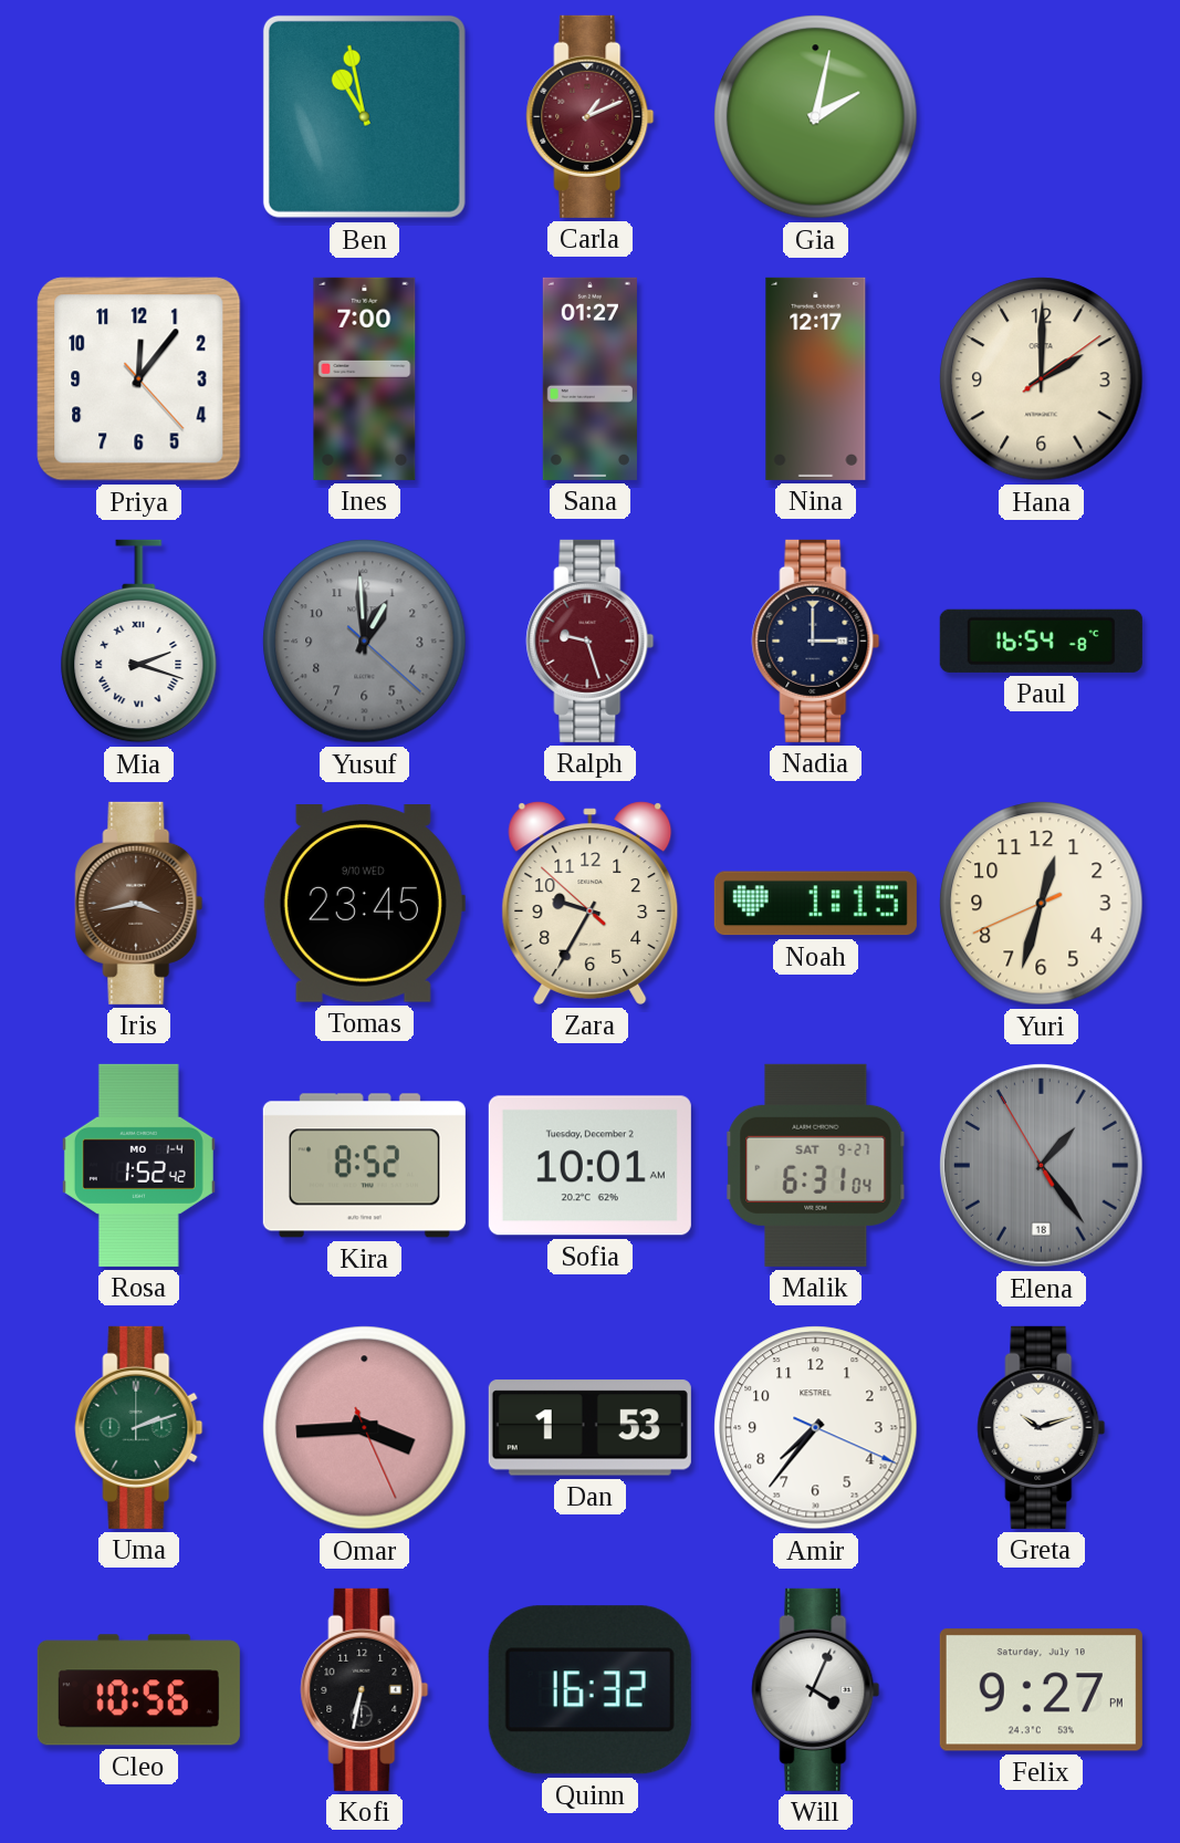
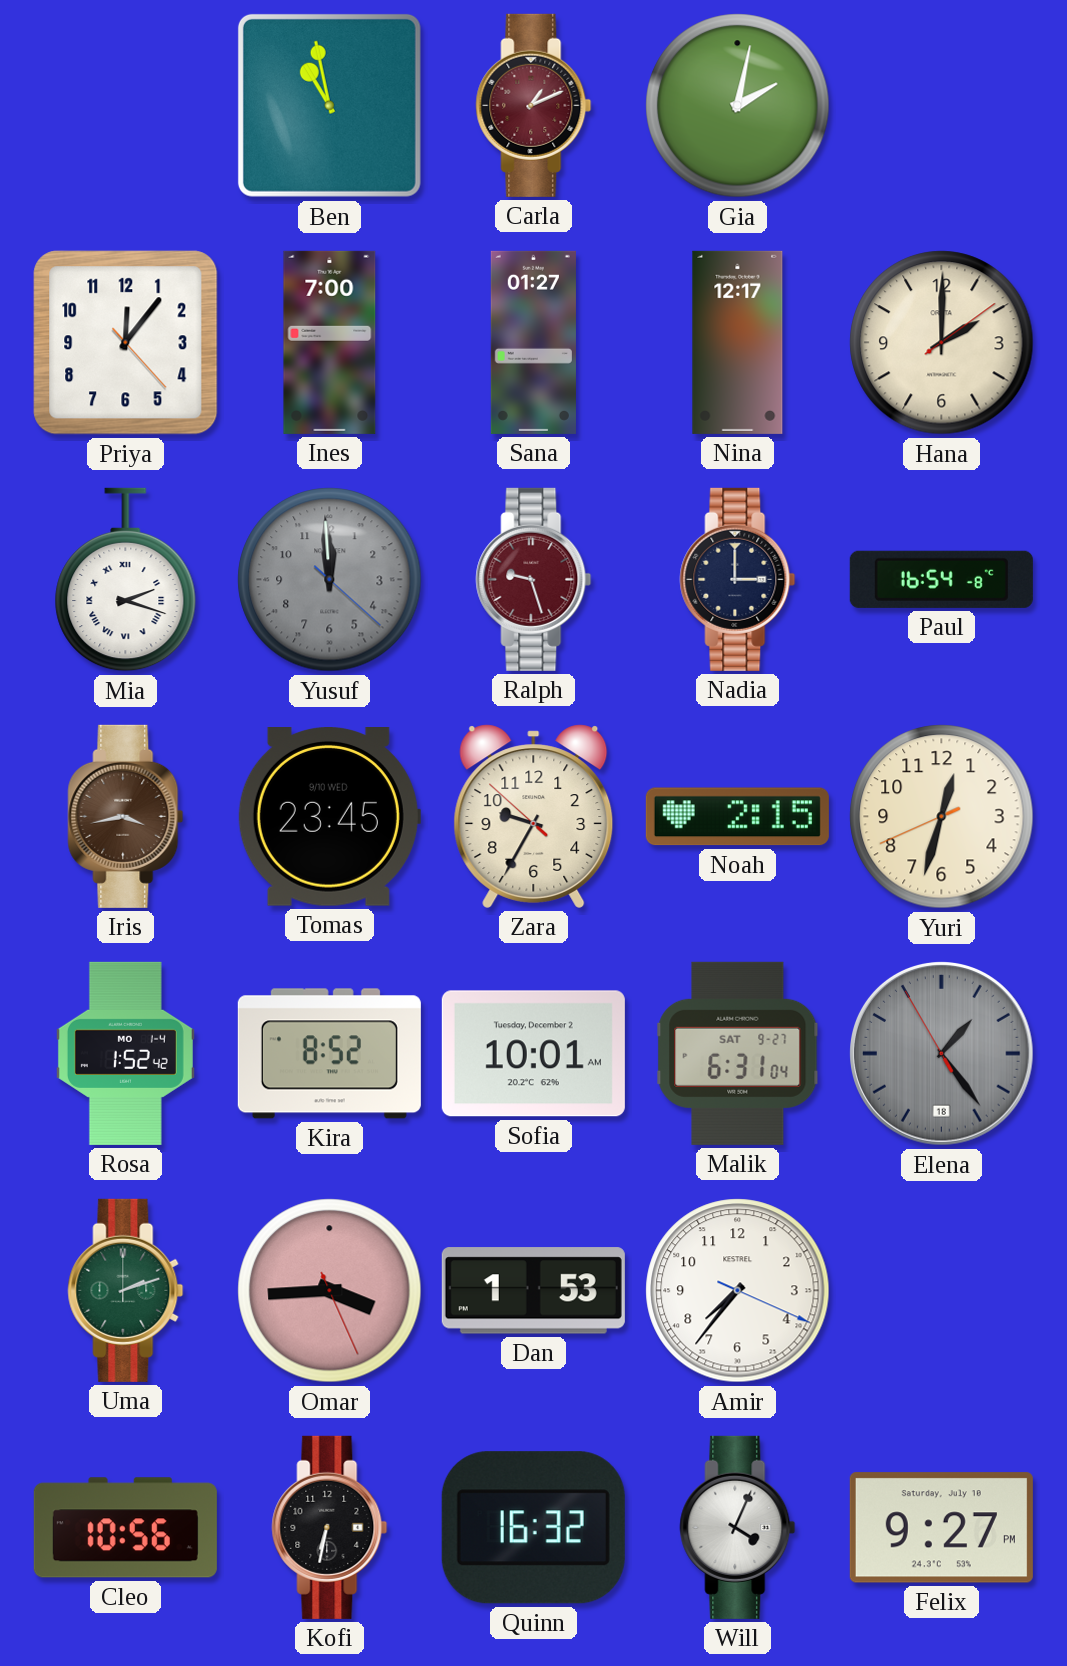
Yusuf: 12:59 -> 11:59 (330, 580)
Noah: 1:15 -> 2:15 (737, 817)
Greta: 10:12 -> none (1042, 1427)
